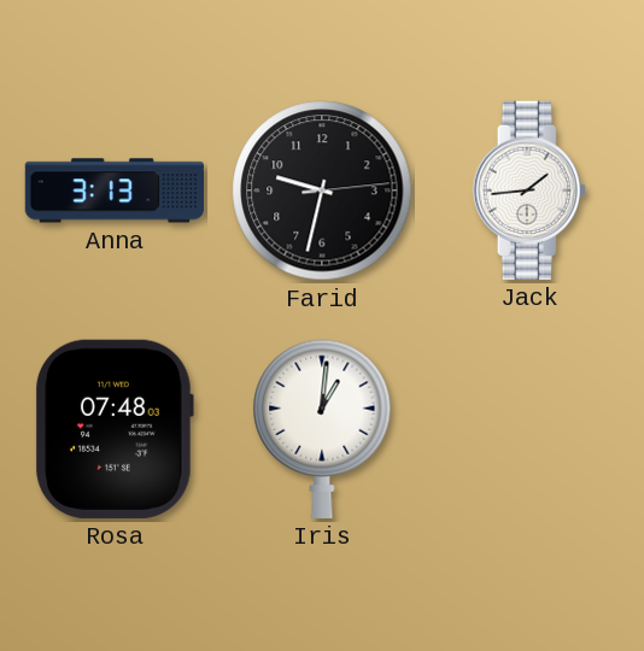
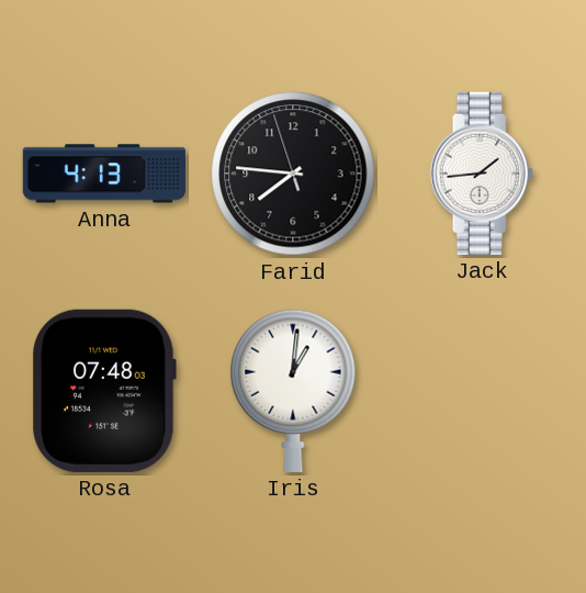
Anna: 3:13 -> 4:13 (103, 174)
Farid: 9:32 -> 7:45 (293, 174)
